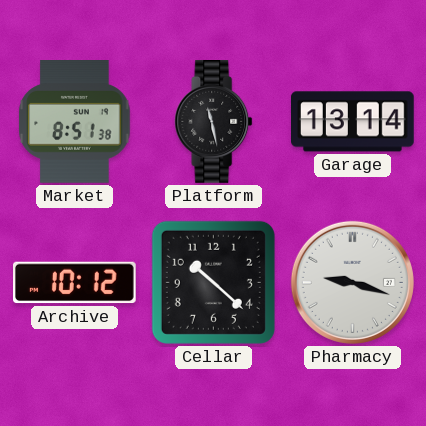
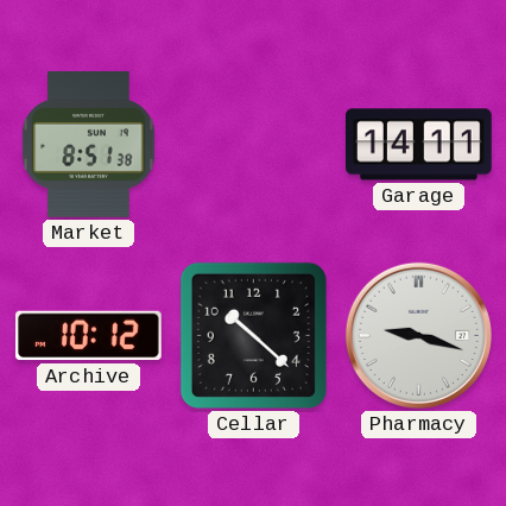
Platform: 11:28 -> none (214, 122)
Garage: 13:14 -> 14:11 (419, 145)
